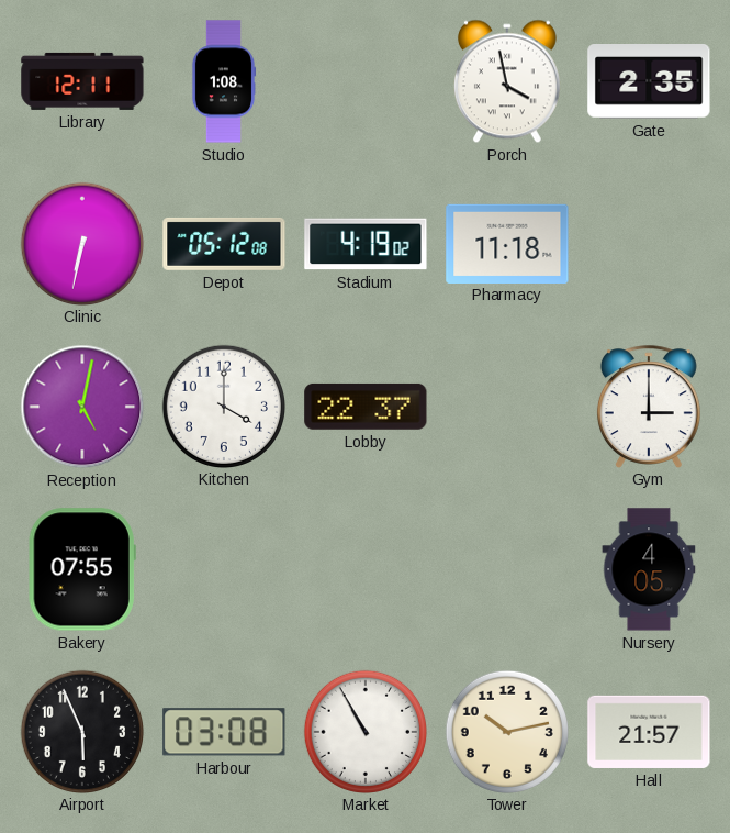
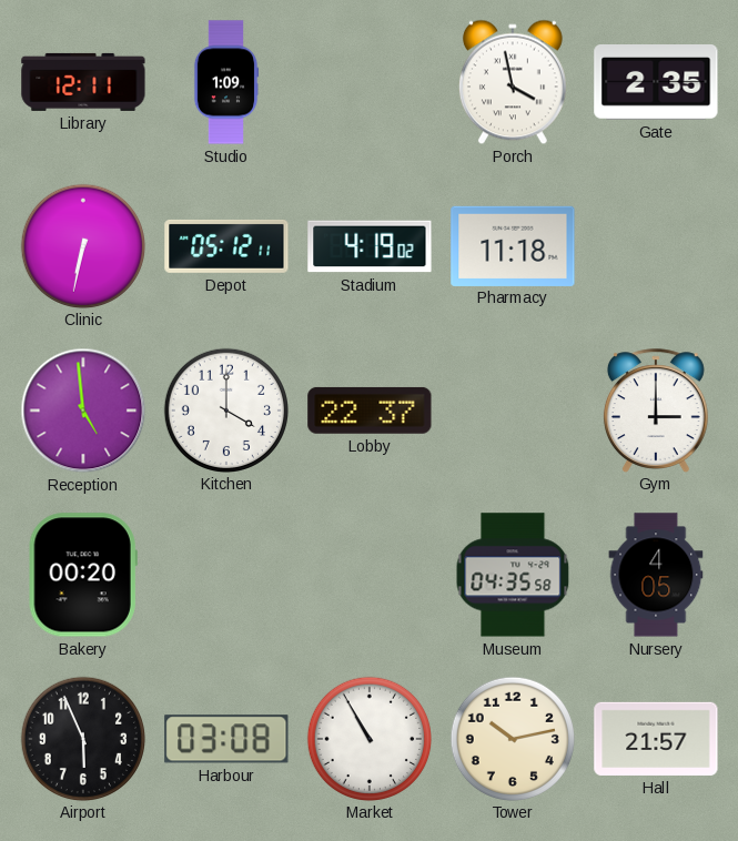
Studio: 1:08 -> 1:09 (226, 82)
Depot: 05:12:08 -> 05:12:11 (226, 246)
Reception: 5:02 -> 4:59 (83, 411)
Bakery: 07:55 -> 00:20 (83, 575)
Museum: none -> 04:35 (513, 575)
